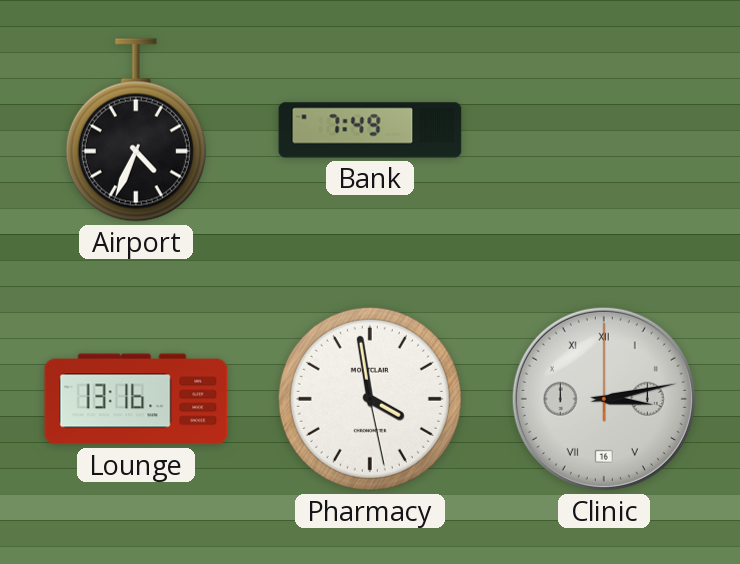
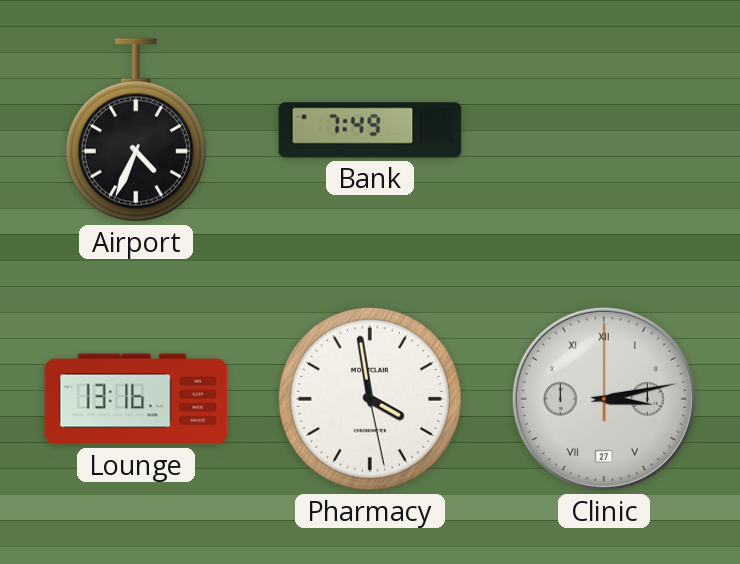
Clinic date: 16 -> 27 (604, 399)
